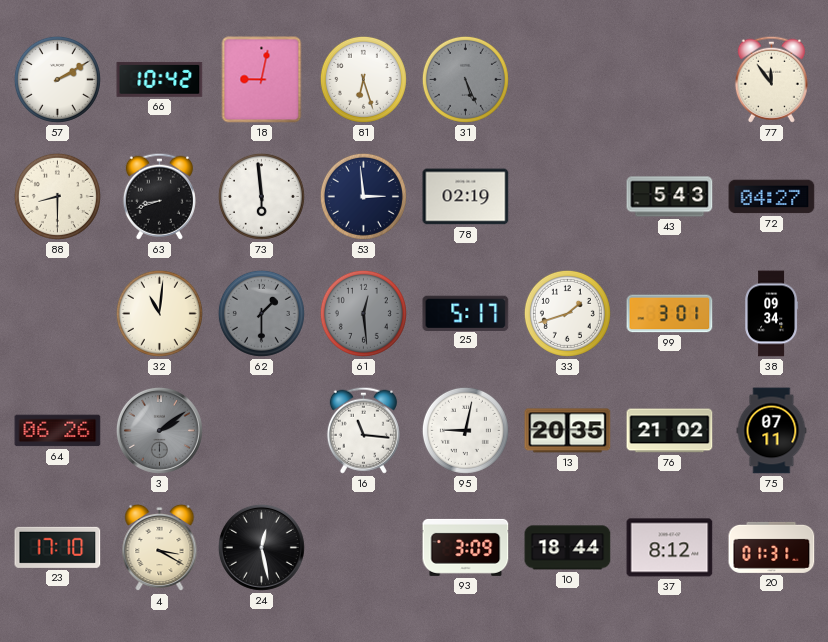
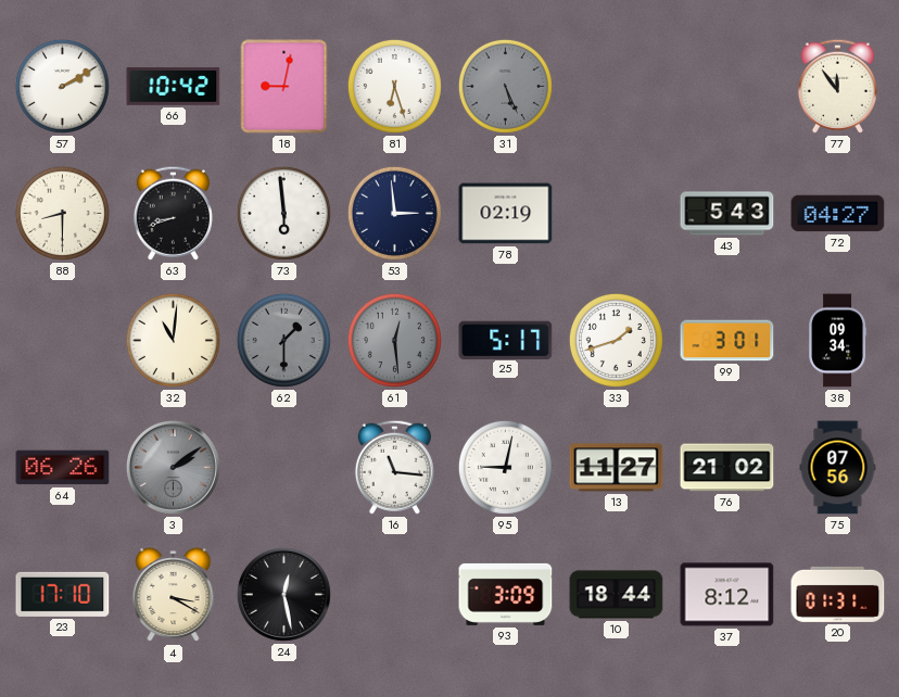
13: 20:35 -> 11:27 (617, 468)
75: 07:11 -> 07:56 (838, 468)
